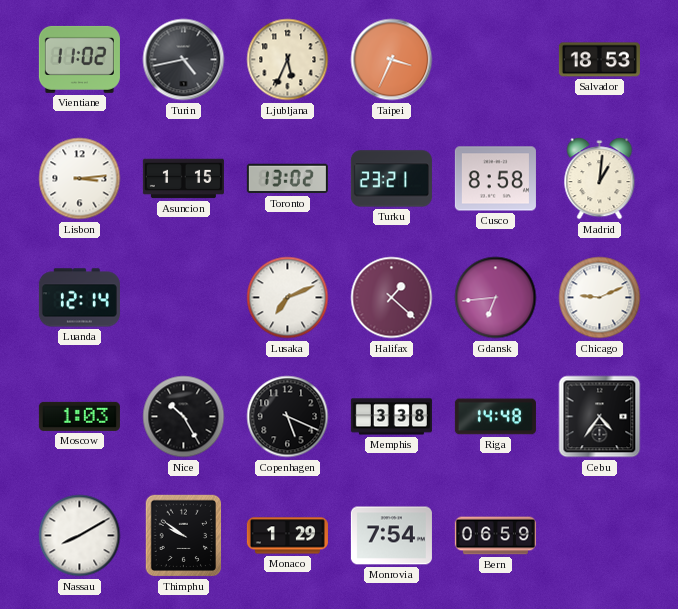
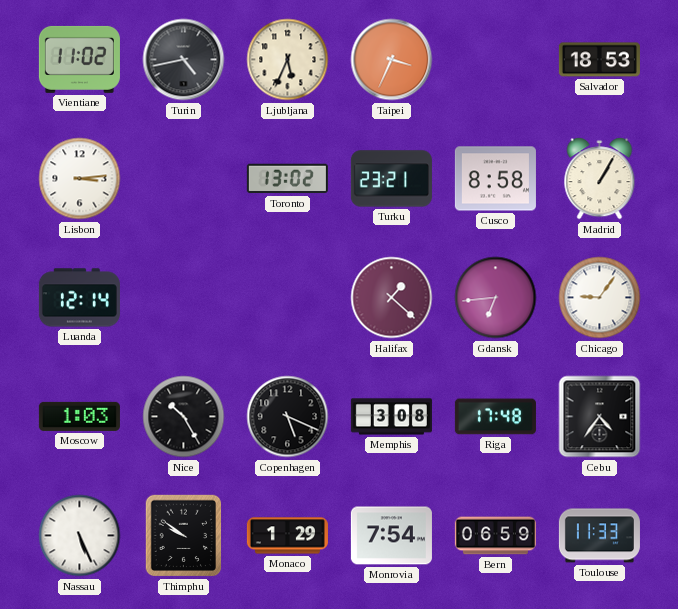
Asuncion: 1:15 -> none (183, 179)
Madrid: 1:01 -> 1:05 (600, 179)
Lusaka: 7:11 -> none (288, 298)
Chicago: 9:11 -> 9:06 (600, 298)
Memphis: 3:38 -> 3:08 (391, 417)
Riga: 14:48 -> 17:48 (495, 417)
Nassau: 8:10 -> 5:26 (80, 536)
Toulouse: none -> 11:33 (599, 536)
